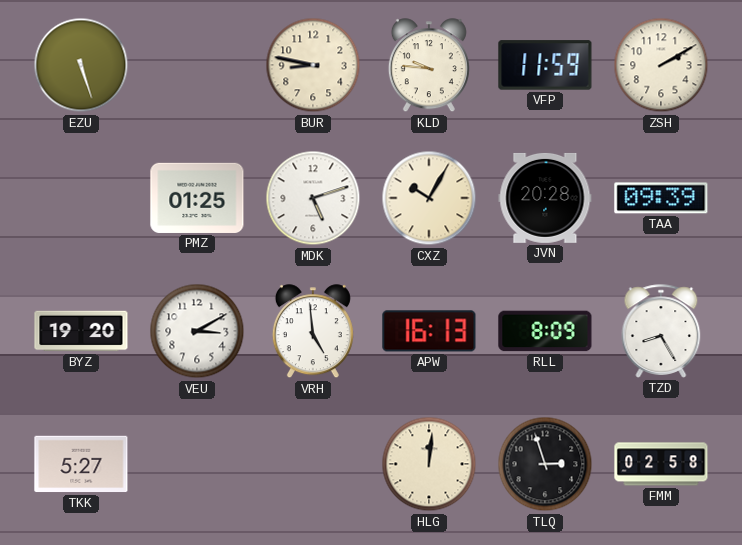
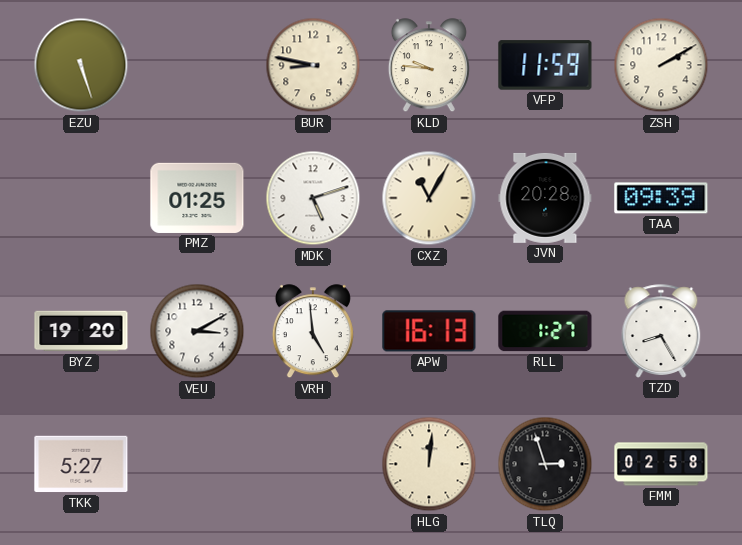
CXZ: 10:05 -> 11:05 (429, 198)
RLL: 8:09 -> 1:27 (545, 331)
